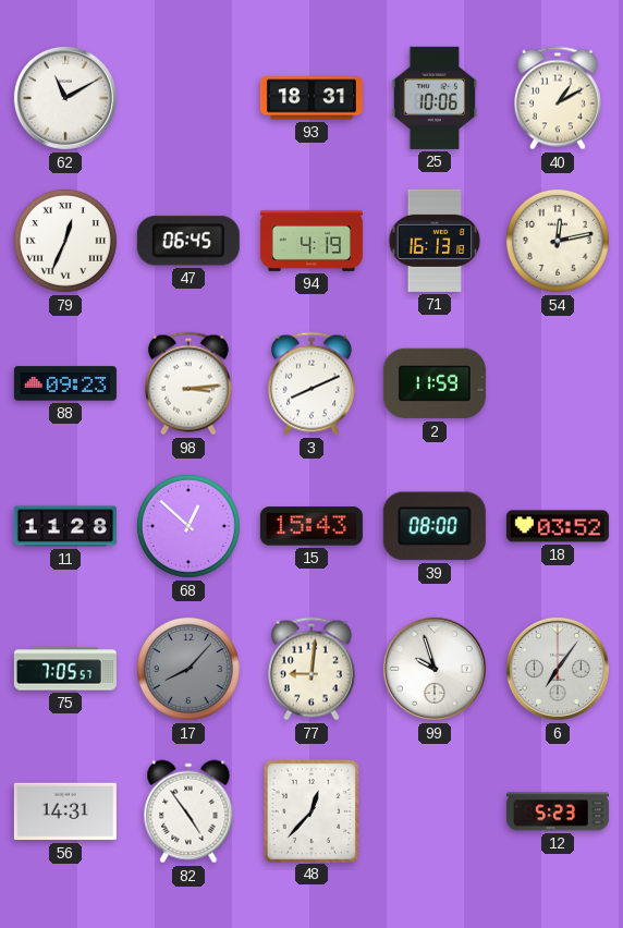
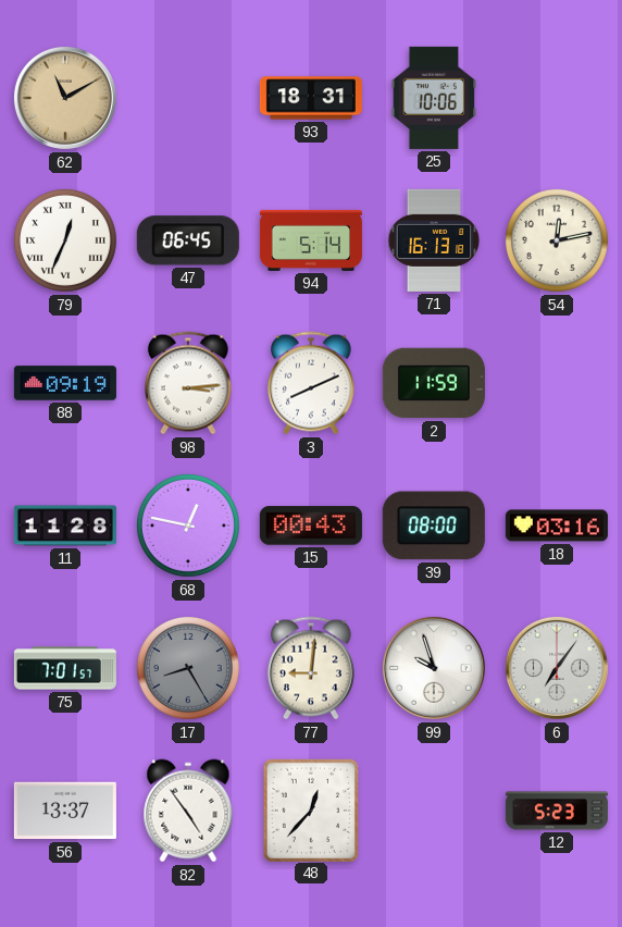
62 dial: white -> champagne (65, 98)
40: 1:10 -> none (558, 98)
94: 4:19 -> 5:14 (311, 240)
88: 09:23 -> 09:19 (65, 383)
68: 12:52 -> 12:47 (188, 526)
15: 15:43 -> 00:43 (311, 526)
18: 03:52 -> 03:16 (557, 526)
75: 7:05 -> 7:01 (65, 668)
17: 8:07 -> 8:25 (188, 668)
56: 14:31 -> 13:37 (65, 811)
